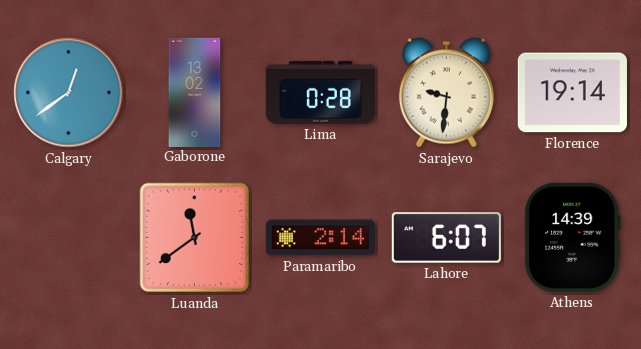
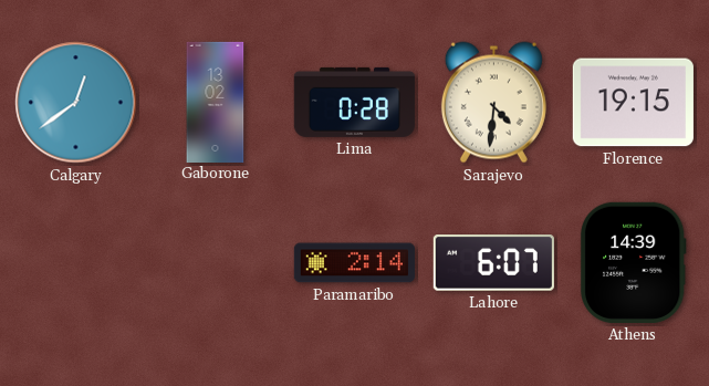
Sarajevo: 9:31 -> 4:31 (493, 103)
Florence: 19:14 -> 19:15 (633, 103)
Luanda: 11:39 -> none (195, 238)
